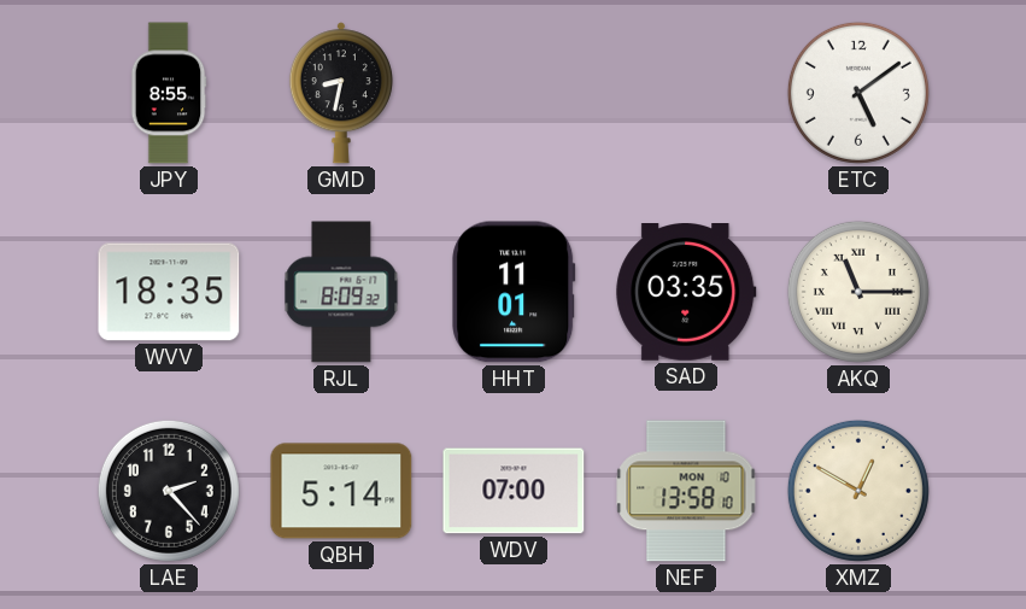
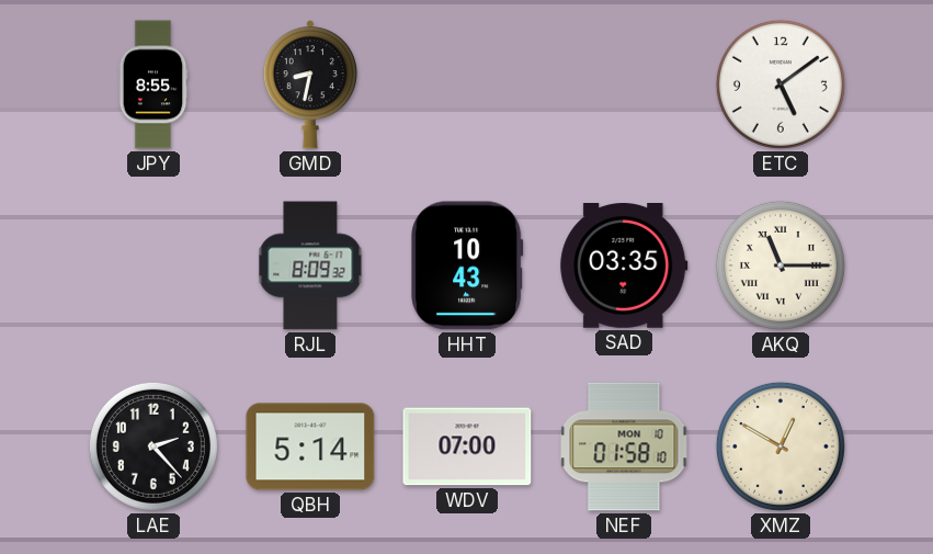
WVV: 18:35 -> none (169, 292)
HHT: 11:01 -> 10:43 (467, 265)
NEF: 13:58 -> 01:58 (624, 446)
